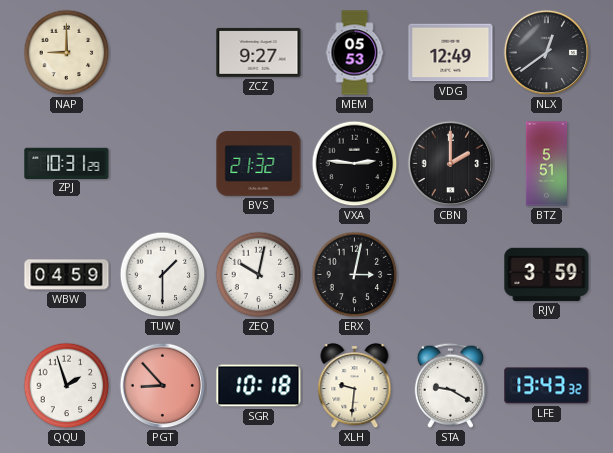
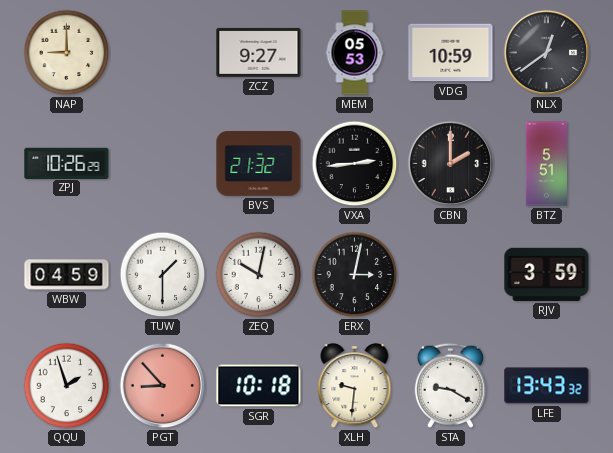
VDG: 12:49 -> 10:59 (451, 53)
ZPJ: 10:31 -> 10:26 (67, 163)
VXA: 2:46 -> 2:44 (355, 164)
